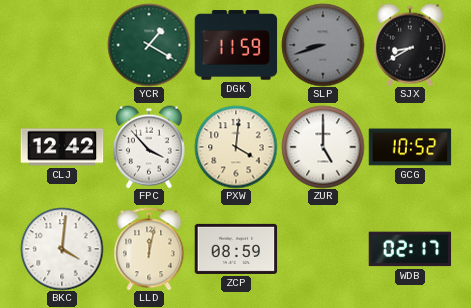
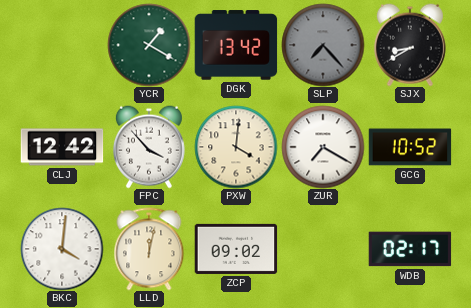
DGK: 11:59 -> 13:42 (236, 45)
SLP: 8:42 -> 7:23 (323, 45)
ZUR: 5:00 -> 7:20 (323, 147)
ZCP: 08:59 -> 09:02 (236, 249)
